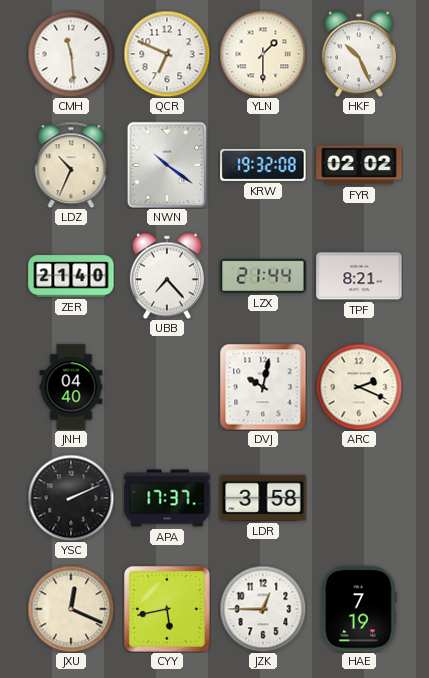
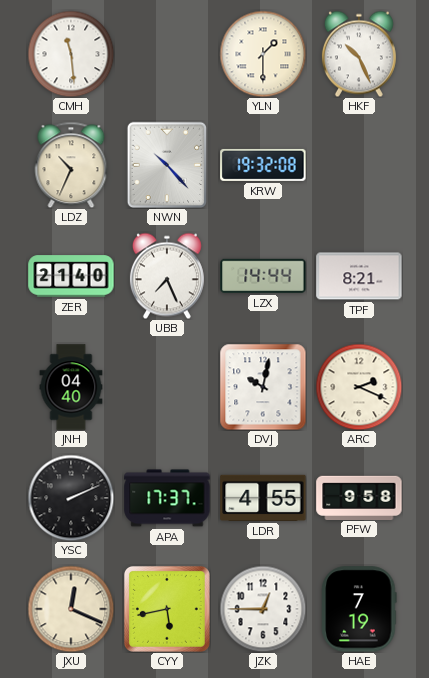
QCR: 6:49 -> none (167, 54)
NWN: 10:21 -> 10:23 (167, 165)
FYR: 02:02 -> none (359, 165)
UBB: 7:23 -> 7:26 (167, 276)
LZX: 21:44 -> 14:44 (263, 276)
LDR: 3:58 -> 4:55 (263, 498)
PFW: none -> 9:58 (359, 497)
